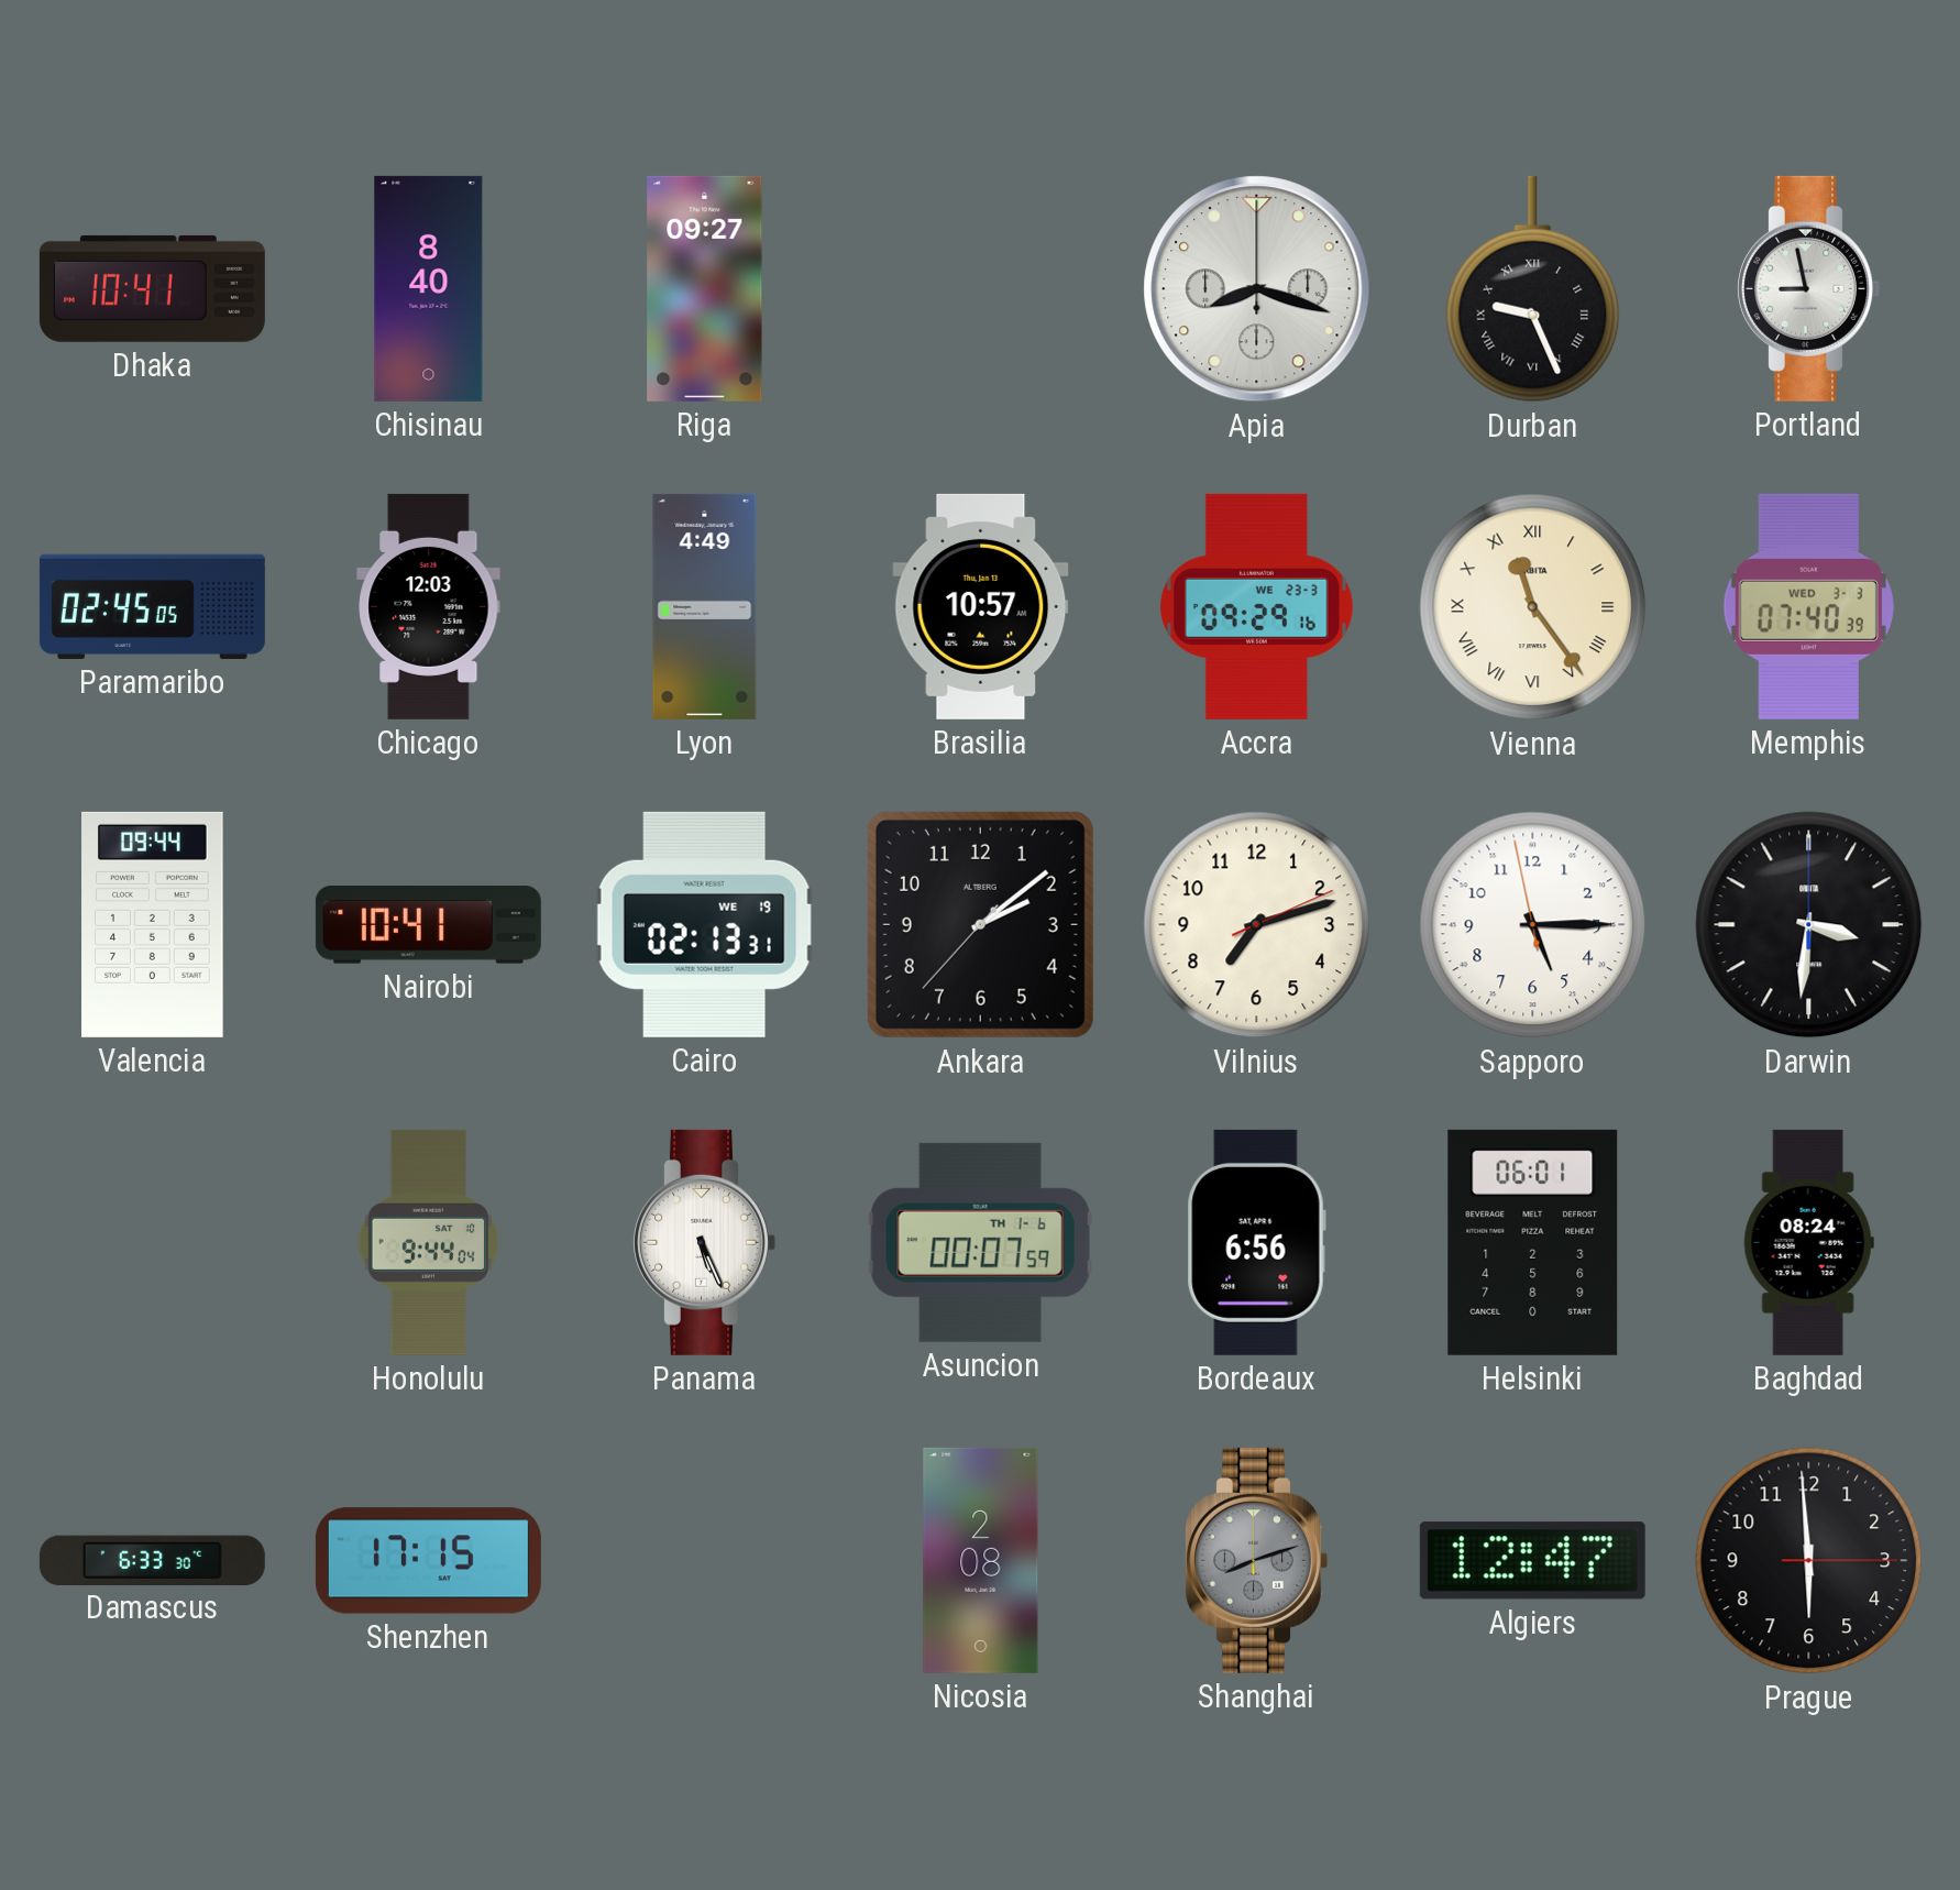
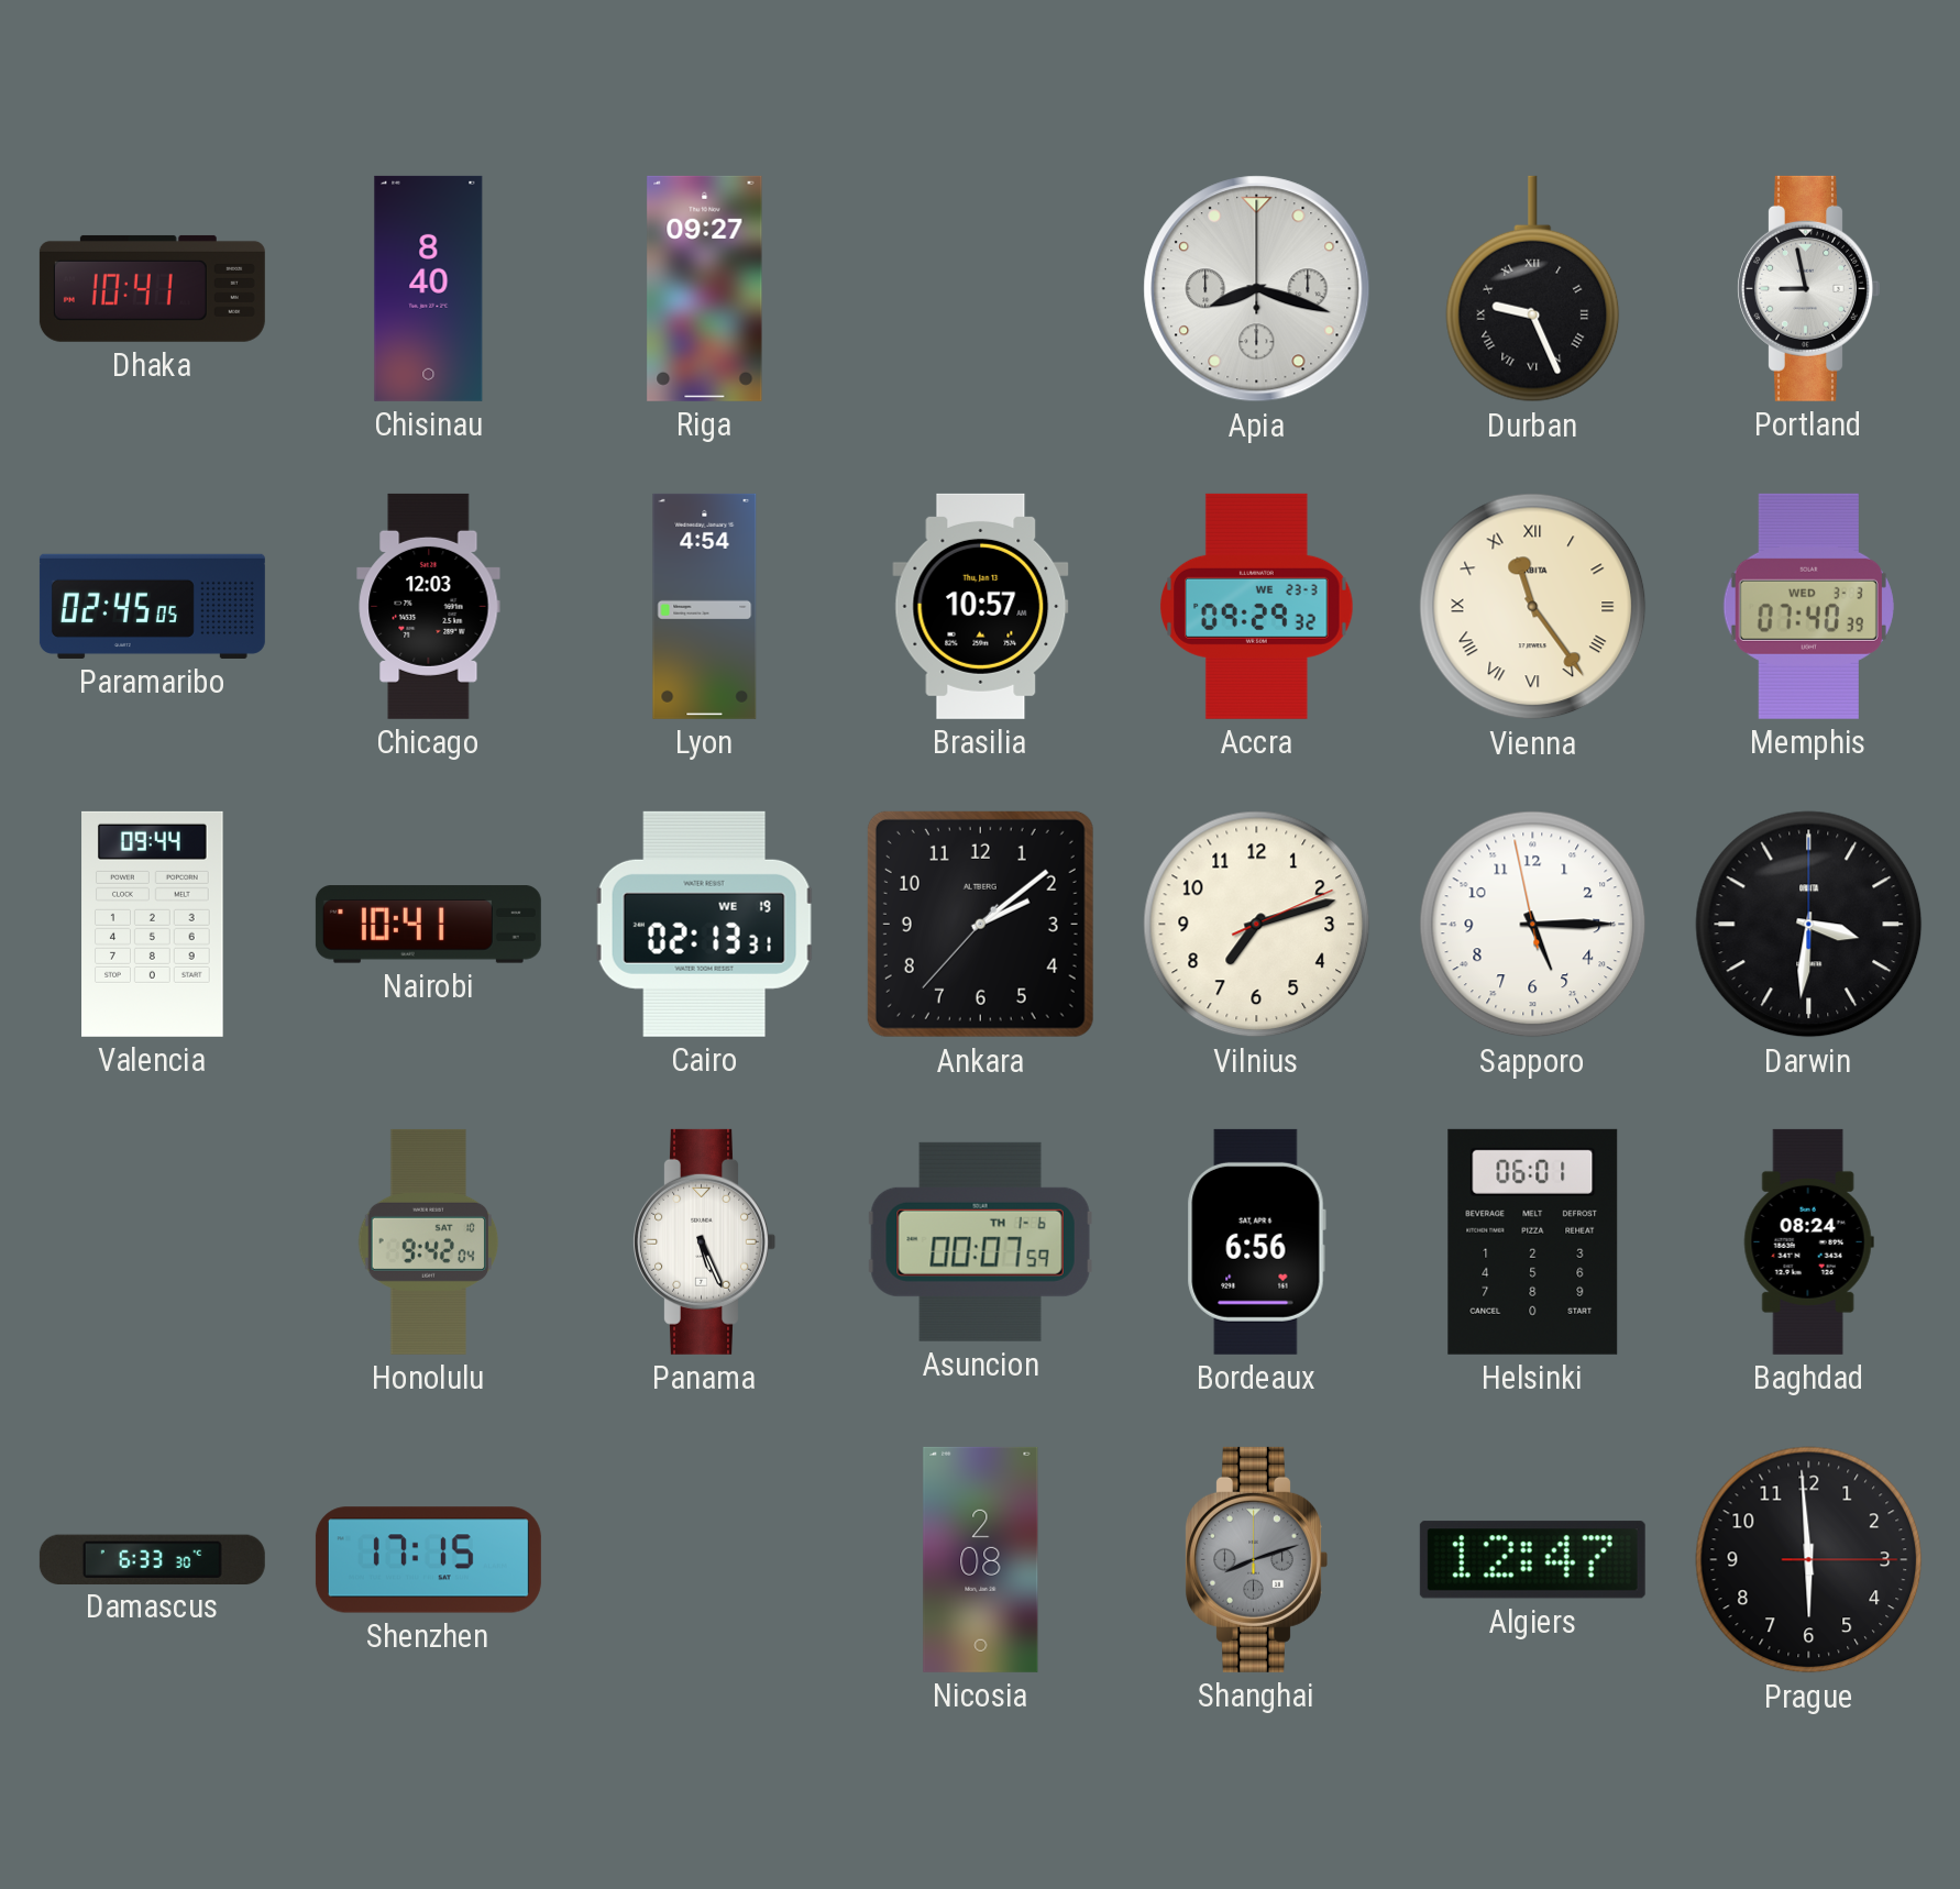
Lyon: 4:49 -> 4:54 (705, 606)
Accra: 09:29:16 -> 09:29:32 (1257, 606)
Honolulu: 9:44 -> 9:42 (429, 1241)
